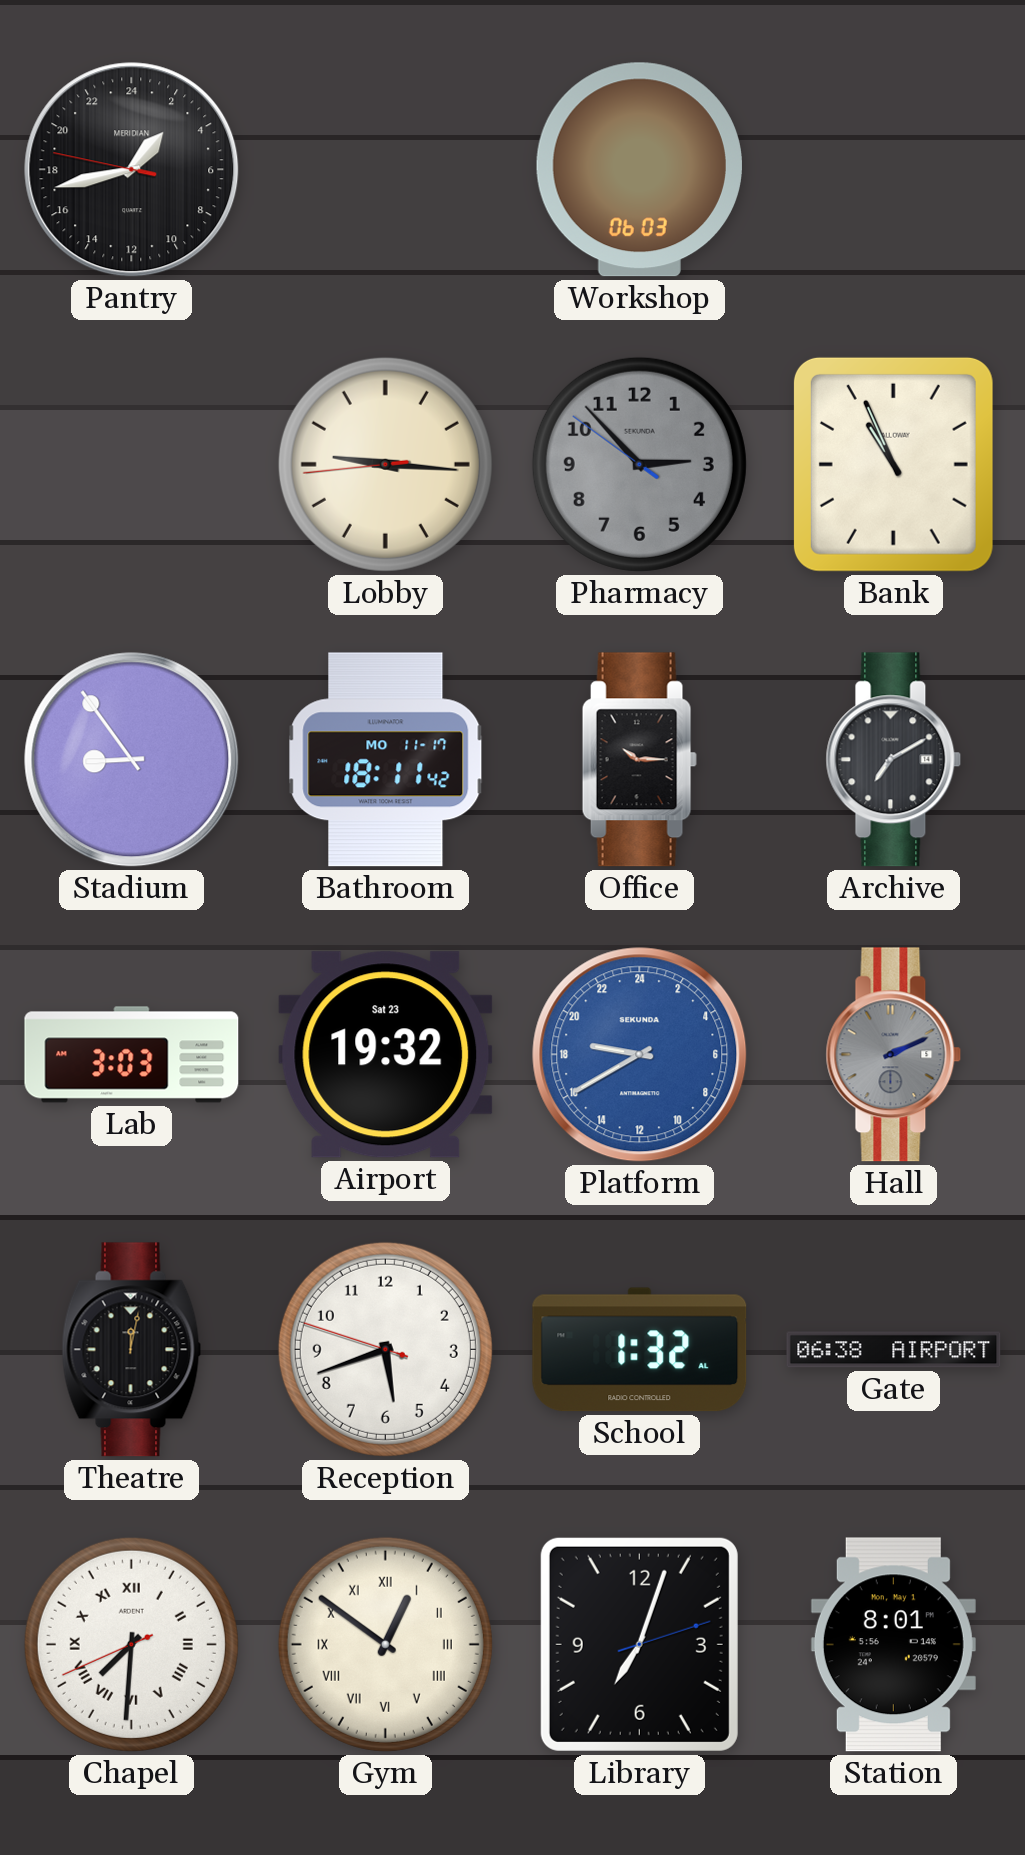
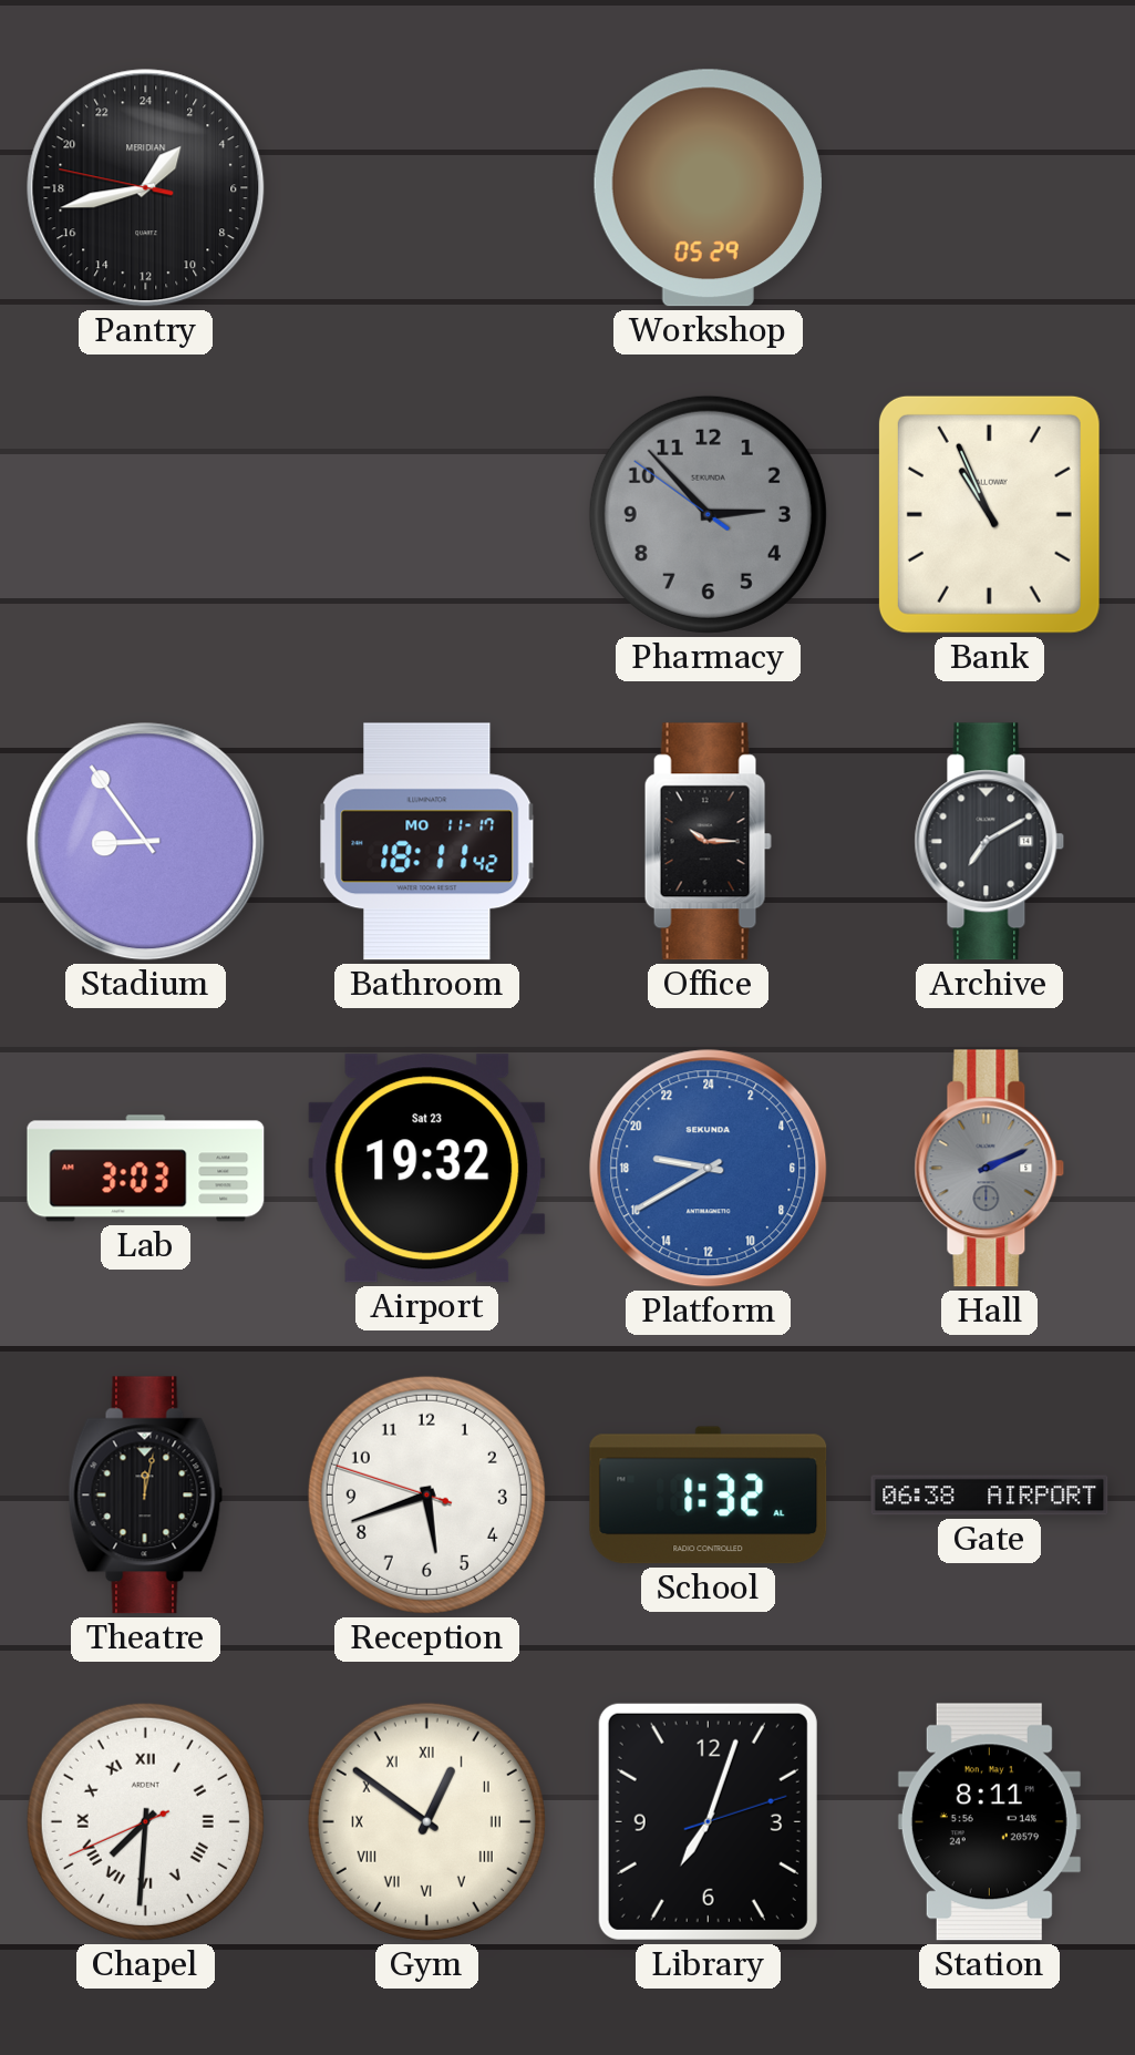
Workshop: 06:03 -> 05:29 (708, 188)
Lobby: 9:15 -> none (385, 464)
Station: 8:01 -> 8:11 (989, 1822)
